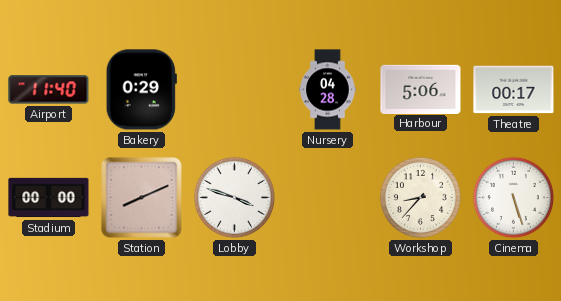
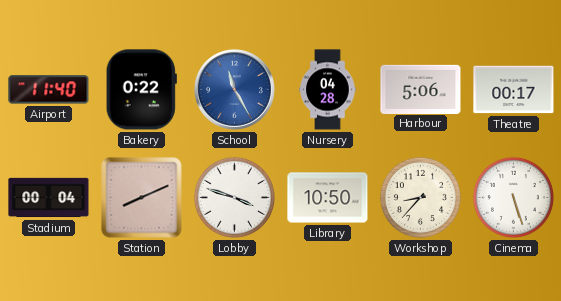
Bakery: 0:29 -> 0:22 (141, 90)
School: none -> 11:25 (234, 89)
Stadium: 00:00 -> 00:04 (49, 198)
Library: none -> 10:50 (328, 198)
